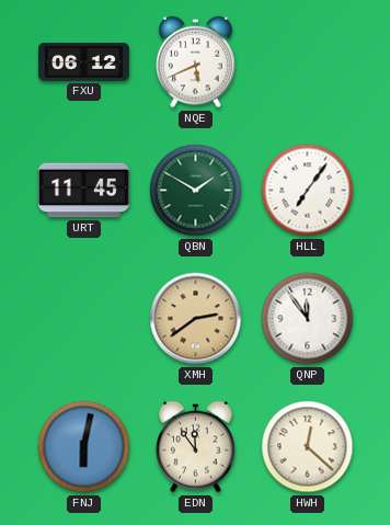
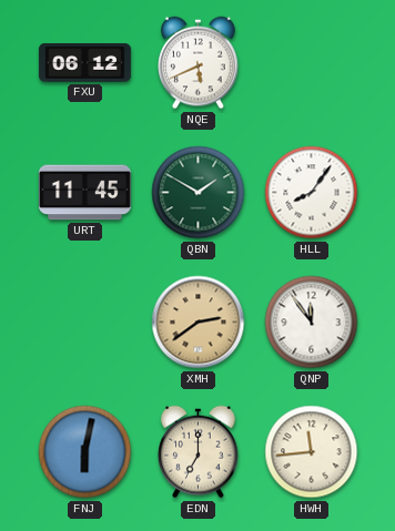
HLL: 7:06 -> 8:06 (312, 193)
EDN: 11:54 -> 7:00 (199, 452)
HWH: 12:22 -> 11:44 (312, 452)
